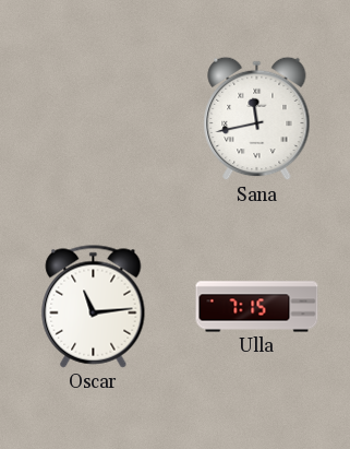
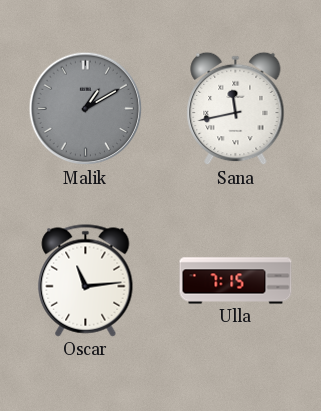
Malik: none -> 1:10 (86, 109)
